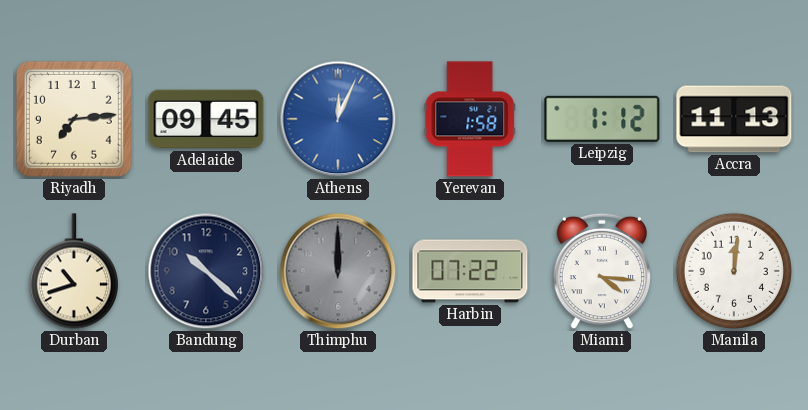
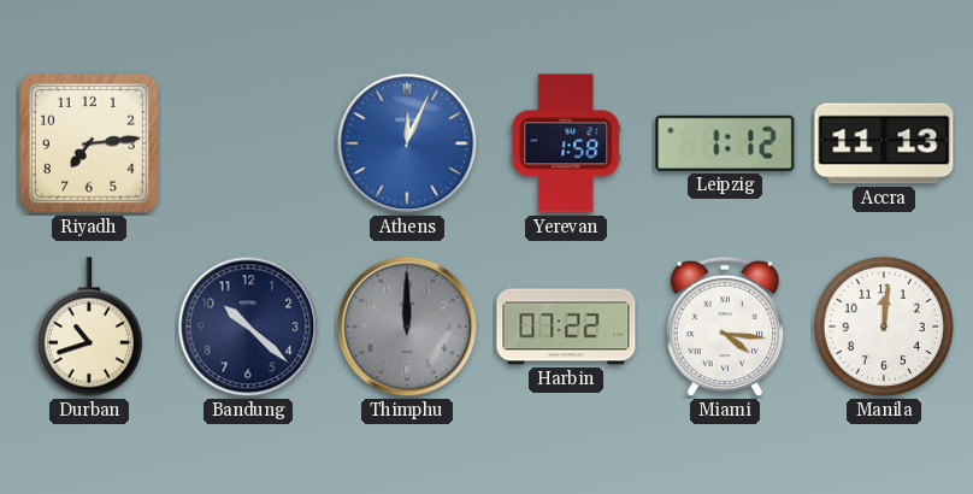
Adelaide: 09:45 -> none (206, 119)
